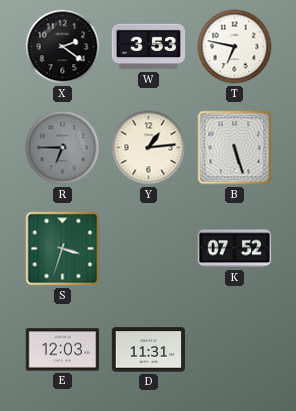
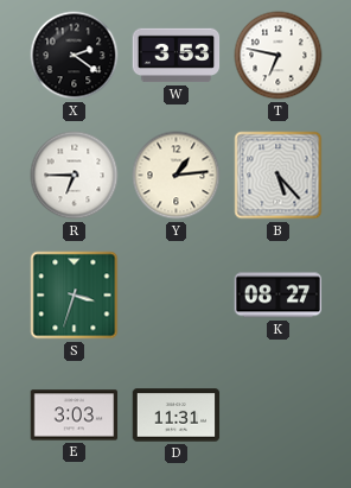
R dial: grey -> white (75, 176)
B: 5:27 -> 5:23 (279, 176)
K: 07:52 -> 08:27 (279, 296)
E: 12:03 -> 3:03 (75, 416)
